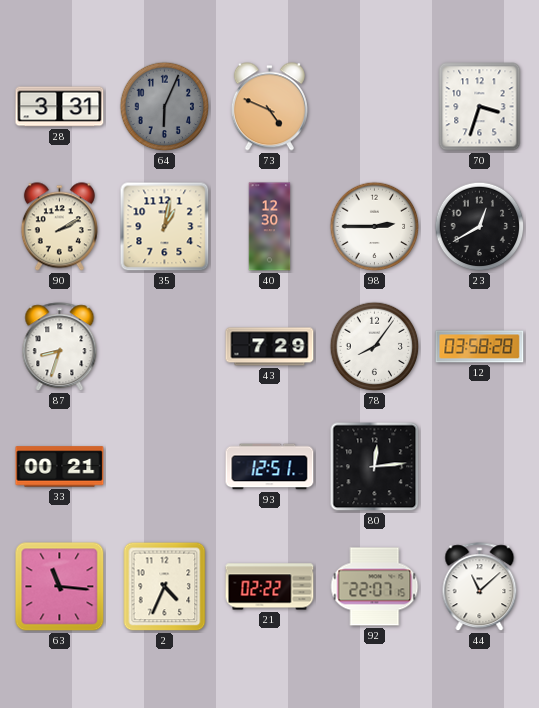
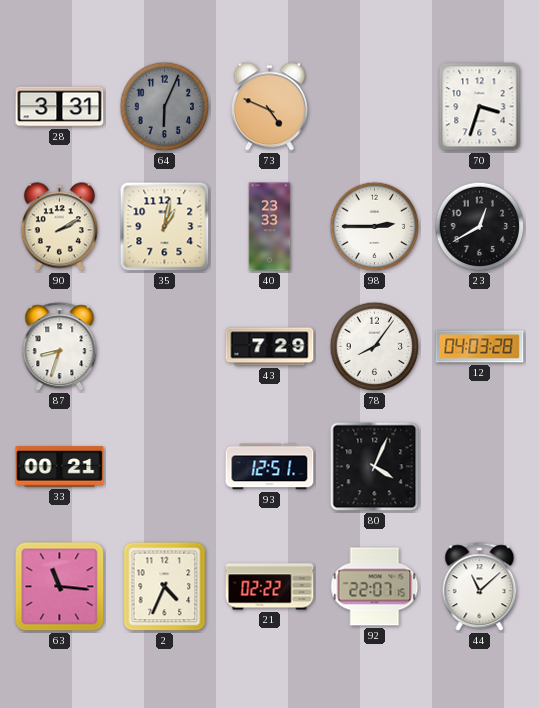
40: 12:30 -> 23:33 (270, 227)
12: 03:58 -> 04:03 (480, 347)
80: 12:14 -> 4:04 (375, 467)
